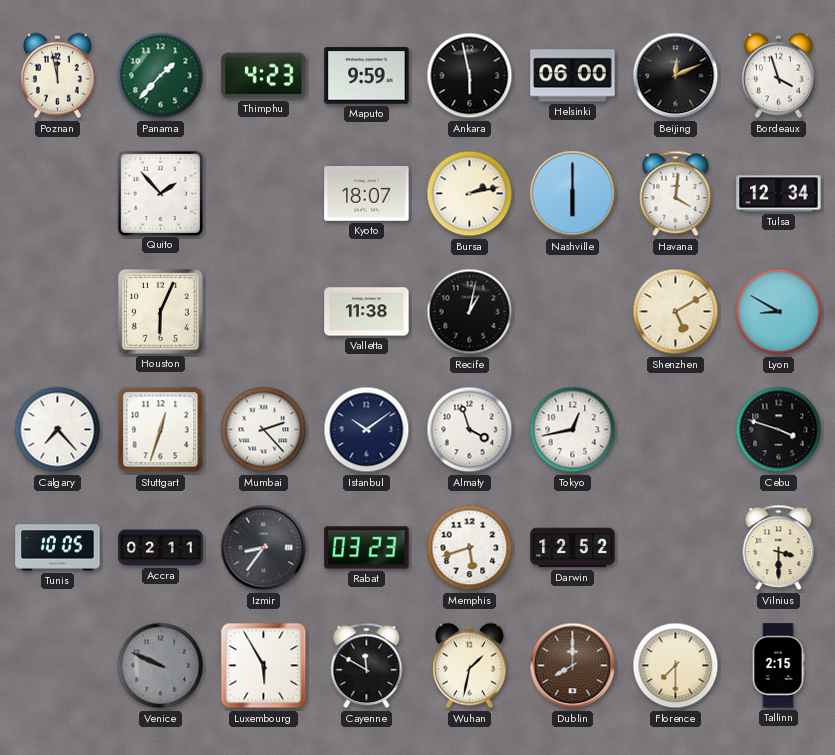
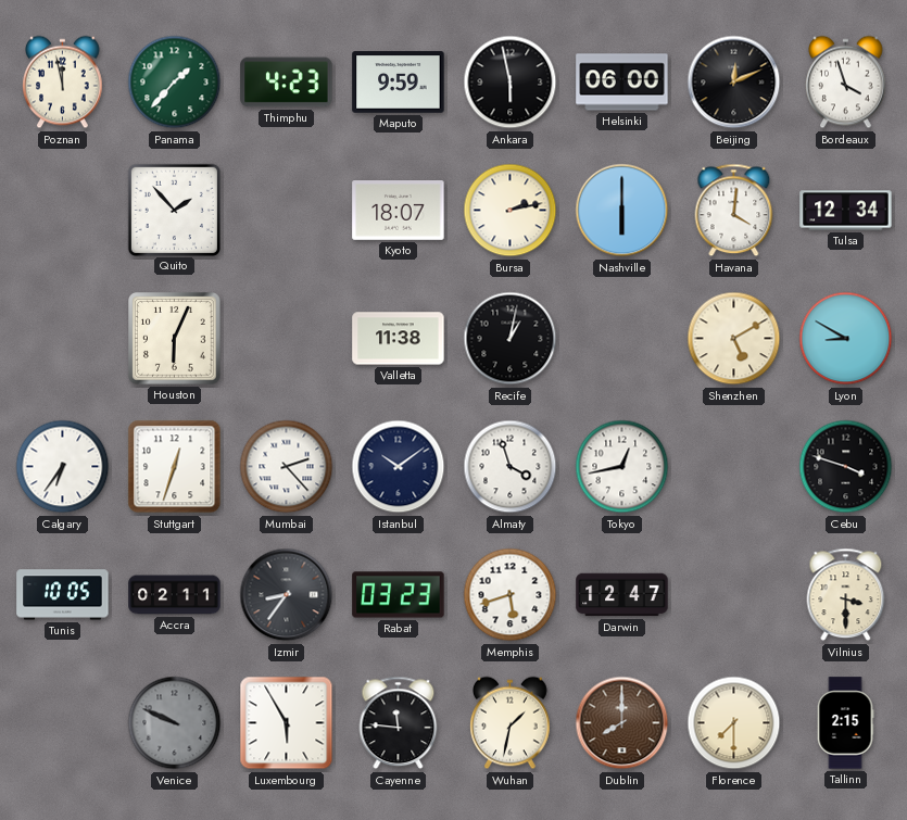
Calgary: 7:23 -> 6:36 (63, 467)
Darwin: 12:52 -> 12:47 (622, 595)
Cayenne: 11:50 -> 11:46 (399, 723)
